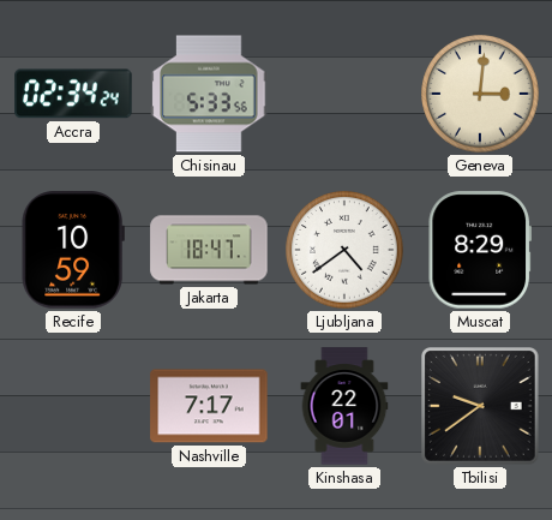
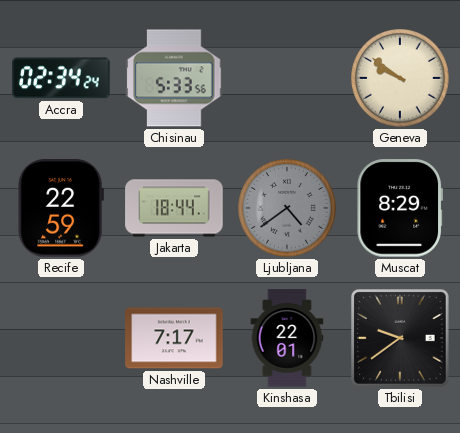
Geneva: 3:01 -> 9:51 (400, 78)
Recife: 10:59 -> 22:59 (61, 208)
Jakarta: 18:47 -> 18:44 (174, 208)
Ljubljana dial: white -> grey (287, 208)
